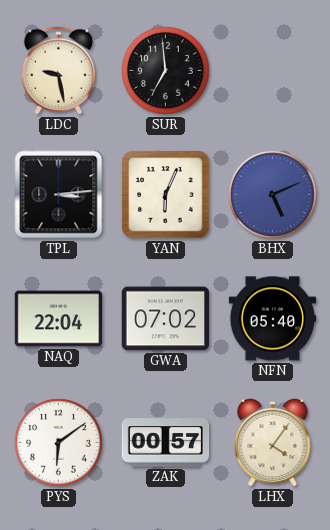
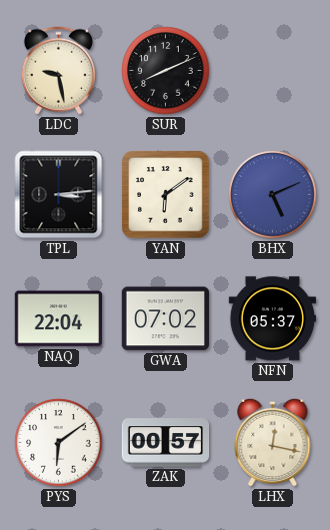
SUR: 6:59 -> 8:11 (166, 71)
YAN: 6:04 -> 6:09 (166, 195)
NFN: 05:40 -> 05:37 (273, 319)
LHX: 4:06 -> 12:17 (273, 442)
